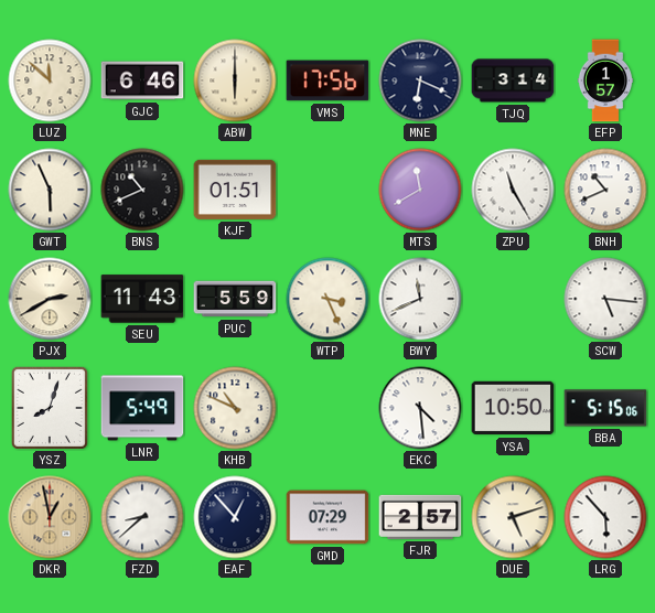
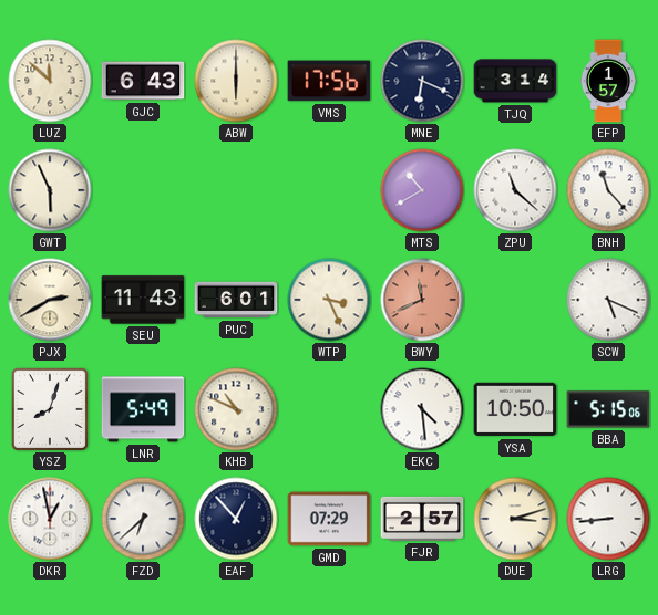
GJC: 6:46 -> 6:43 (143, 81)
BNS: 10:41 -> none (142, 190)
KJF: 01:51 -> none (235, 190)
MTS: 11:40 -> 10:40 (422, 190)
ZPU: 11:25 -> 11:22 (515, 190)
BNH: 10:41 -> 11:23 (608, 190)
PUC: 5:59 -> 6:01 (236, 300)
BWY dial: white -> salmon (422, 300)
SCW: 5:16 -> 5:19 (608, 300)
DKR dial: champagne -> white (50, 519)
FZD: 8:38 -> 6:38 (143, 519)
DUE: 5:12 -> 3:12 (515, 519)
LRG: 5:53 -> 8:44 (608, 519)
